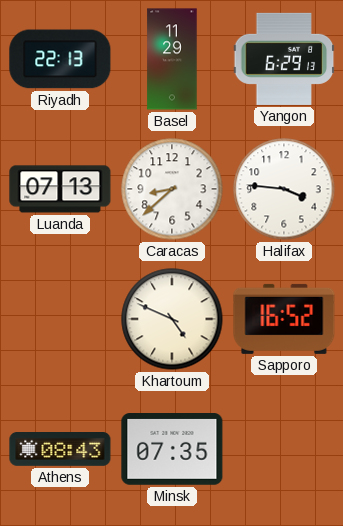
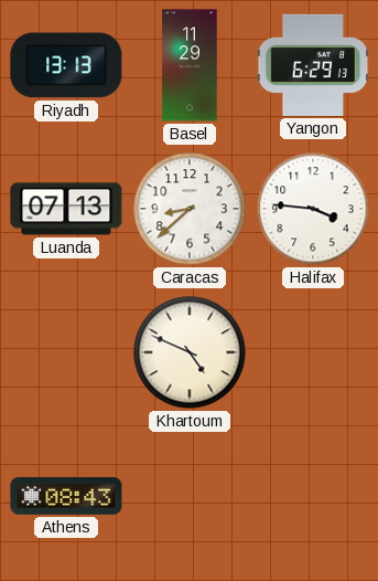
Riyadh: 22:13 -> 13:13 (66, 65)
Sapporo: 16:52 -> none (284, 319)
Minsk: 07:35 -> none (172, 450)
